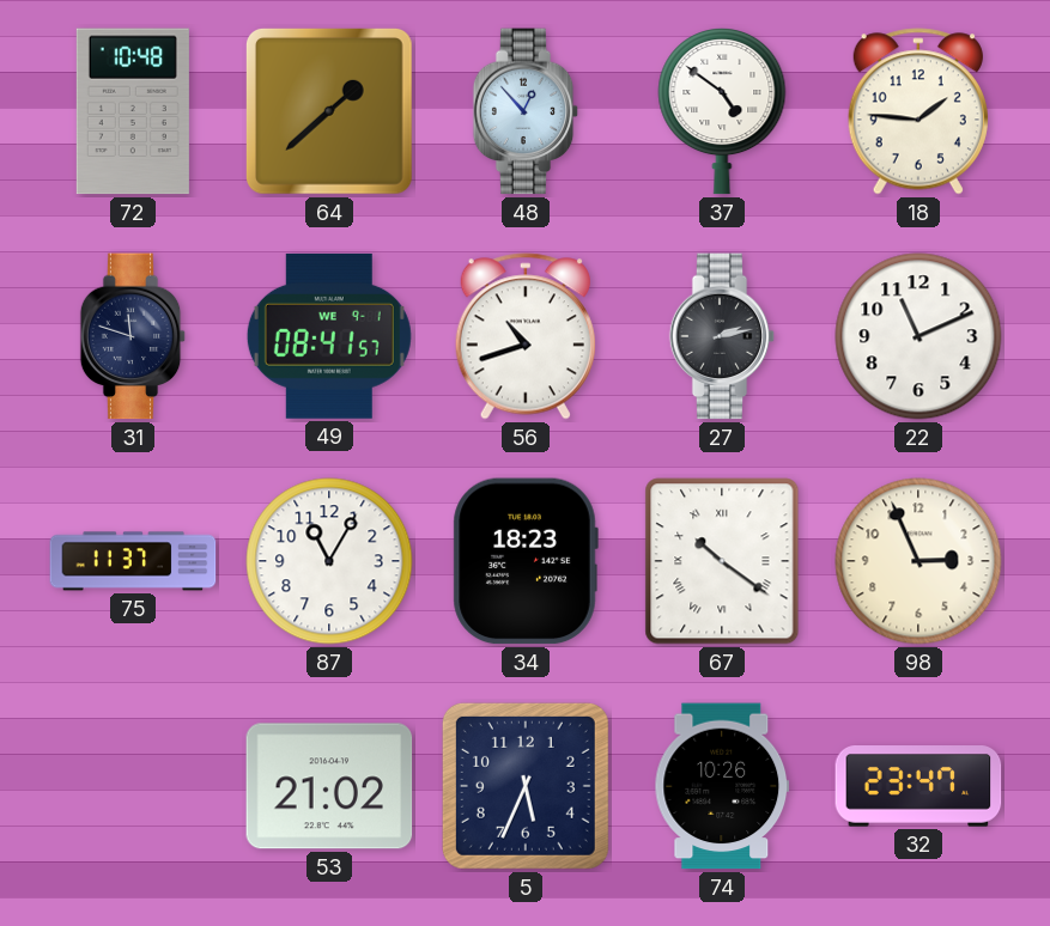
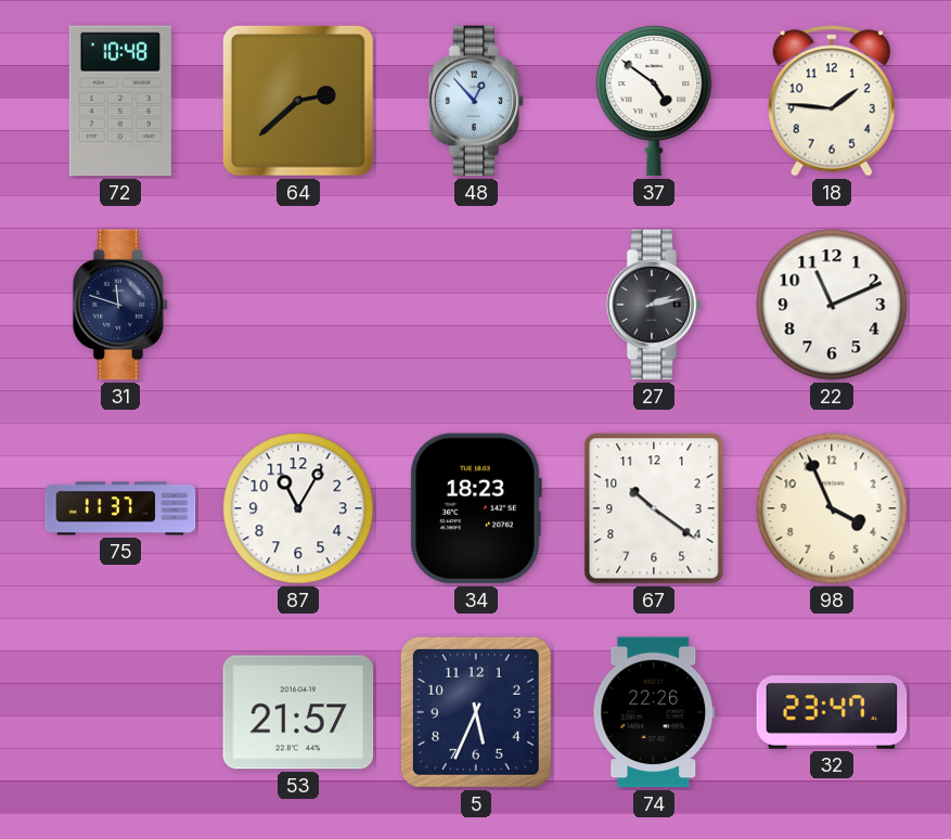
64: 1:38 -> 2:38 (298, 101)
49: 08:41 -> none (329, 336)
56: 10:42 -> none (526, 336)
67 numerals: Roman -> Arabic (654, 508)
98: 2:56 -> 3:56 (832, 508)
53: 21:02 -> 21:57 (298, 712)
74: 10:26 -> 22:26 (654, 712)
